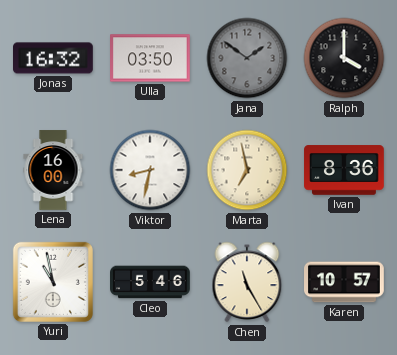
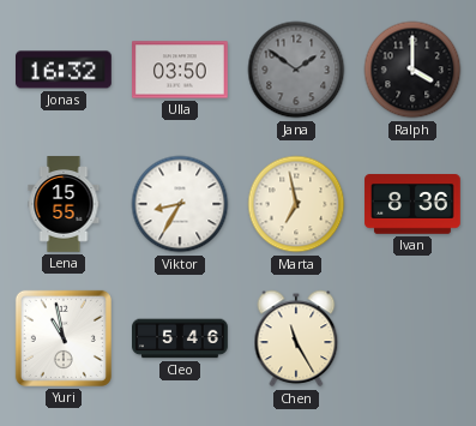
Lena: 16:00 -> 15:55 (64, 204)
Viktor: 8:32 -> 8:35 (180, 204)
Karen: 10:57 -> none (344, 282)
